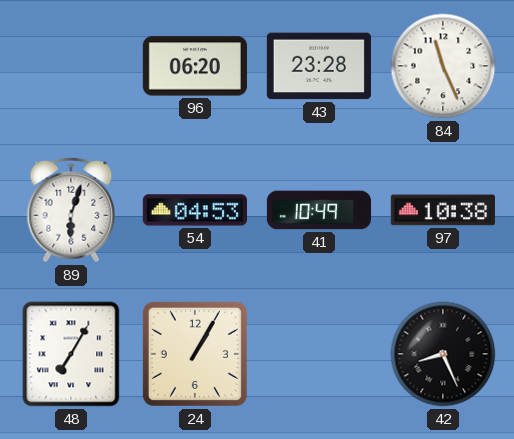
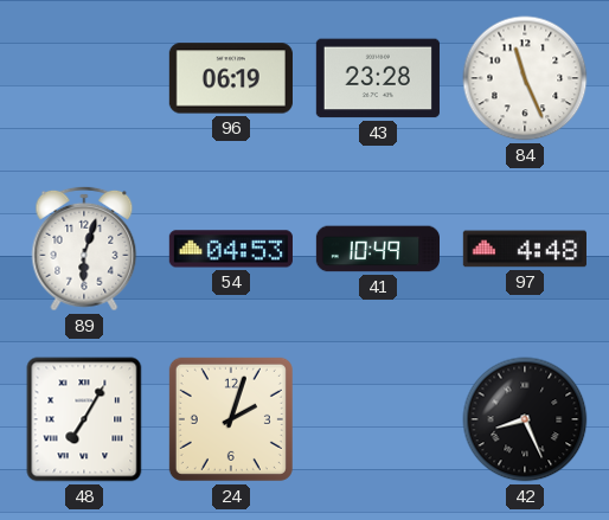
96: 06:20 -> 06:19 (231, 78)
97: 10:38 -> 4:48 (525, 249)
24: 1:05 -> 2:03 (231, 419)
